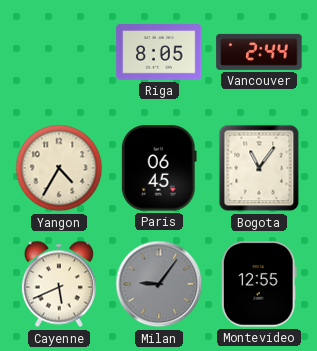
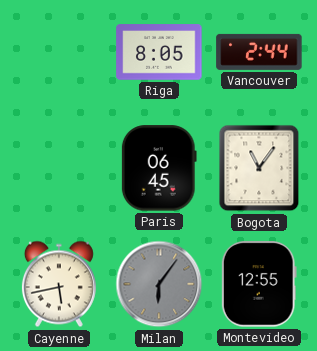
Yangon: 4:35 -> none (59, 168)
Cayenne: 5:41 -> 5:43 (59, 284)
Milan: 9:06 -> 6:06 (159, 284)
